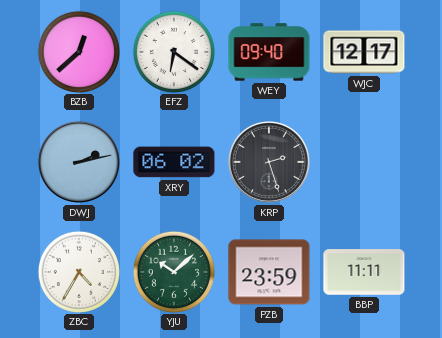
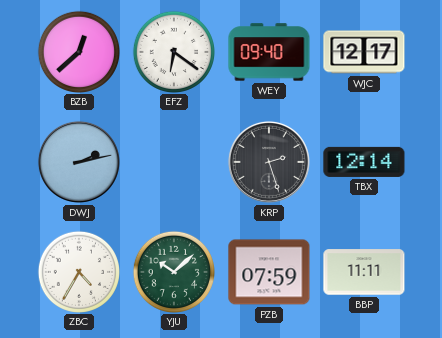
XRY: 06:02 -> none (174, 162)
TBX: none -> 12:14 (364, 162)
PZB: 23:59 -> 07:59 (269, 272)
